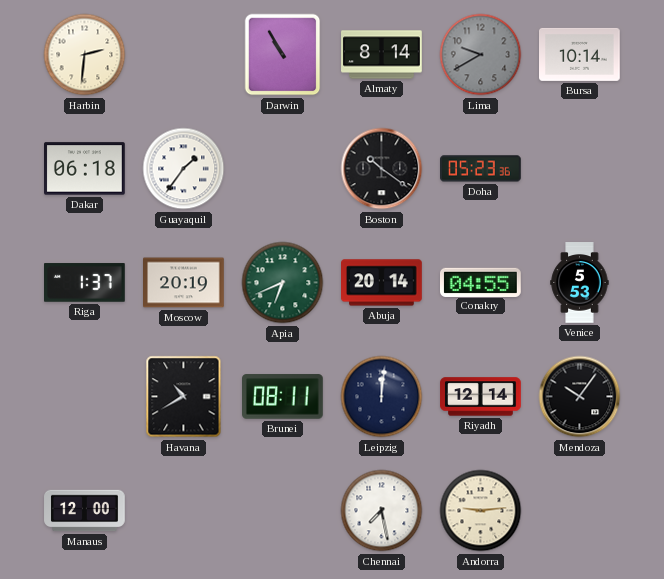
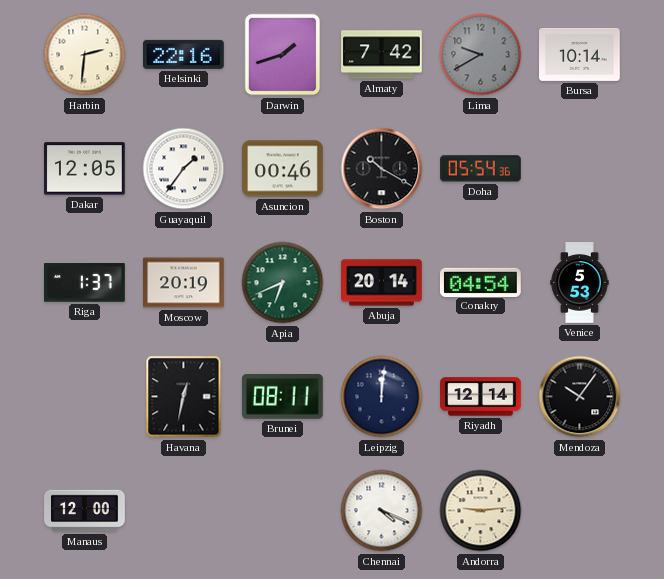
Helsinki: none -> 22:16 (184, 54)
Darwin: 10:55 -> 1:42 (283, 55)
Almaty: 8:14 -> 7:42 (382, 55)
Dakar: 06:18 -> 12:05 (85, 169)
Asuncion: none -> 00:46 (283, 169)
Boston: 10:21 -> 10:20 (382, 169)
Doha: 05:23 -> 05:54 (481, 169)
Conakry: 04:55 -> 04:54 (481, 282)
Havana: 10:40 -> 12:32 (184, 397)
Chennai: 7:28 -> 4:19 (382, 511)
